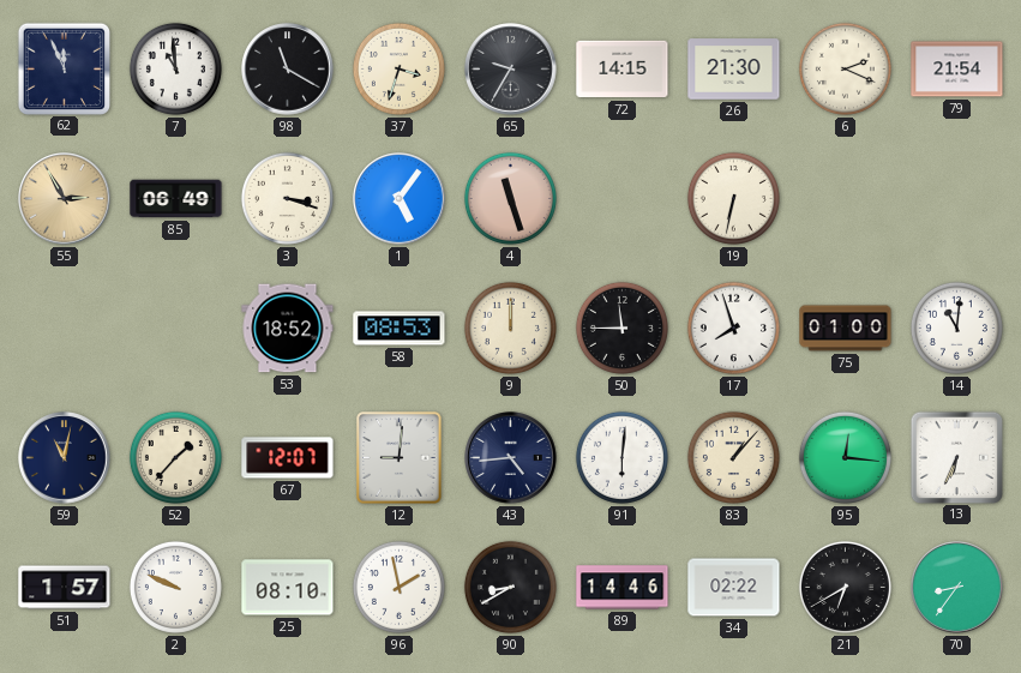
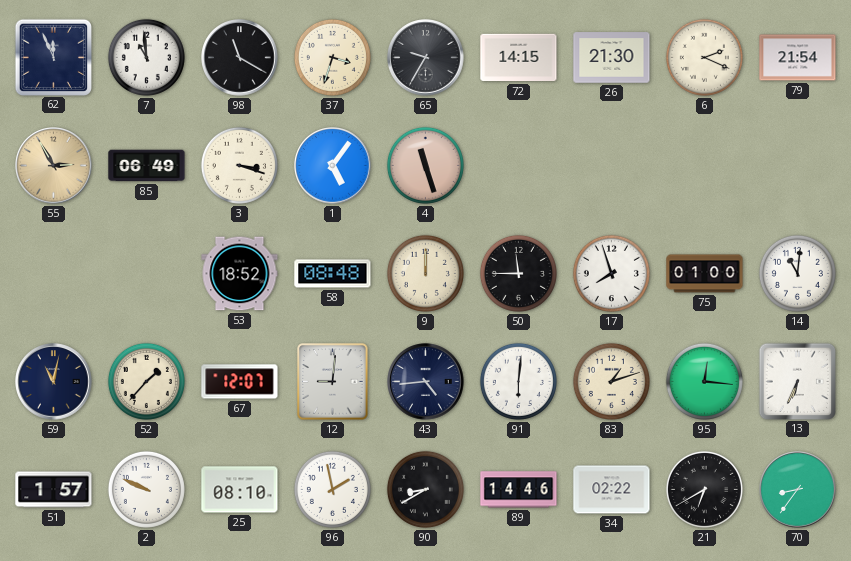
19: 6:32 -> none (733, 198)
58: 08:53 -> 08:48 (333, 274)
83: 1:07 -> 1:12 (611, 381)
